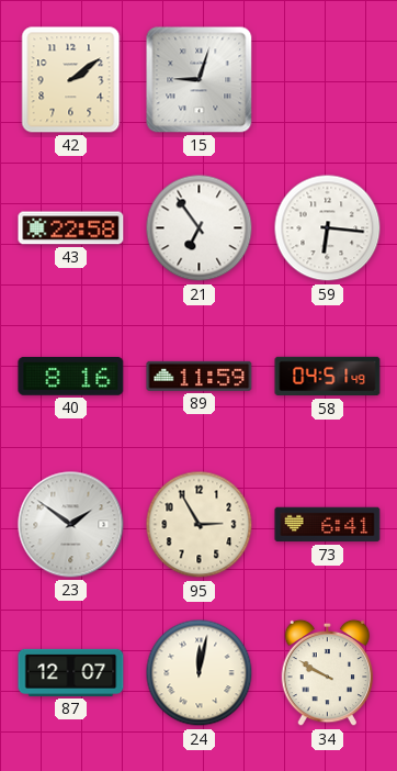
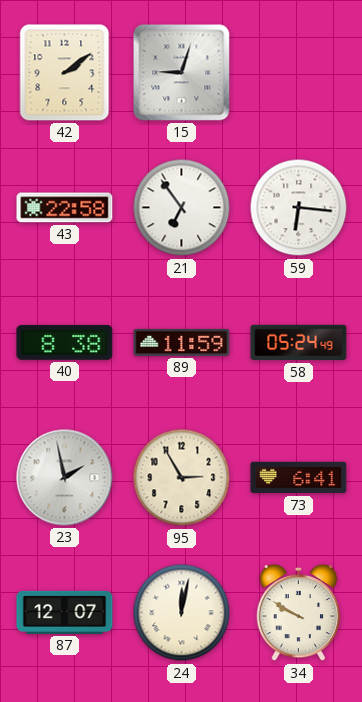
40: 8:16 -> 8:38 (65, 342)
58: 04:51 -> 05:24 (299, 343)
23: 1:51 -> 1:58 (65, 478)
